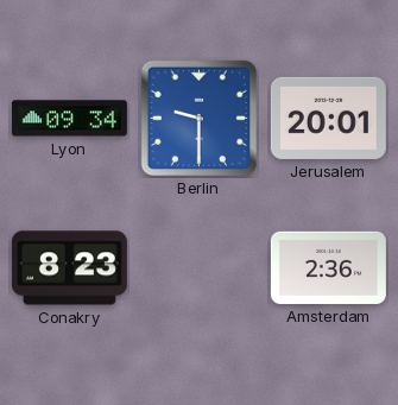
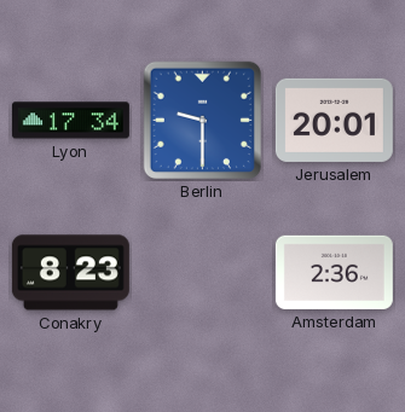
Lyon: 09:34 -> 17:34 (70, 121)
